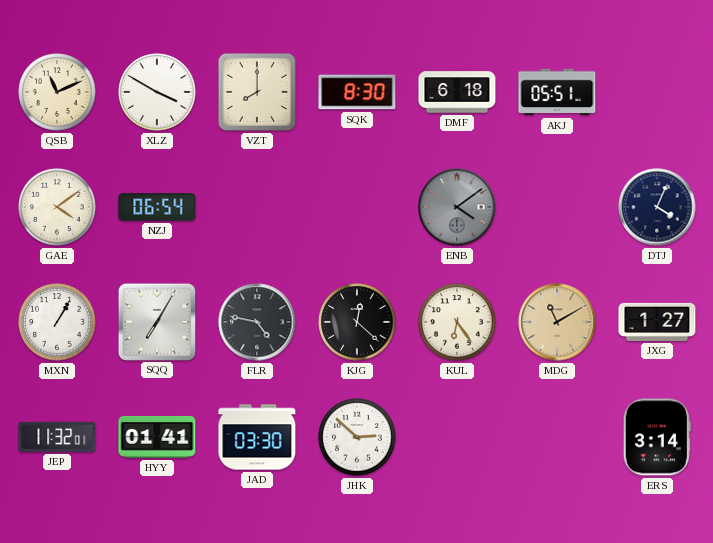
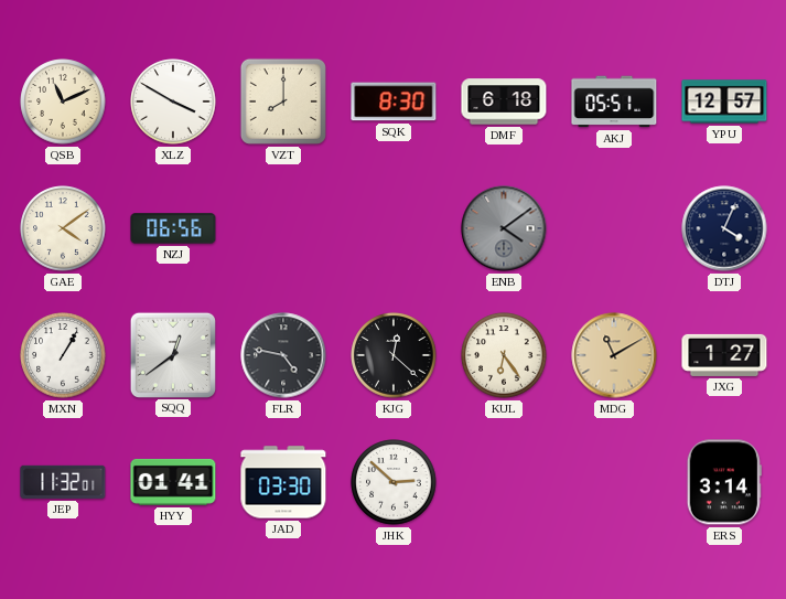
YPU: none -> 12:57 (724, 101)
NZJ: 06:54 -> 06:56 (173, 228)
SQQ: 7:05 -> 12:39 (172, 354)
